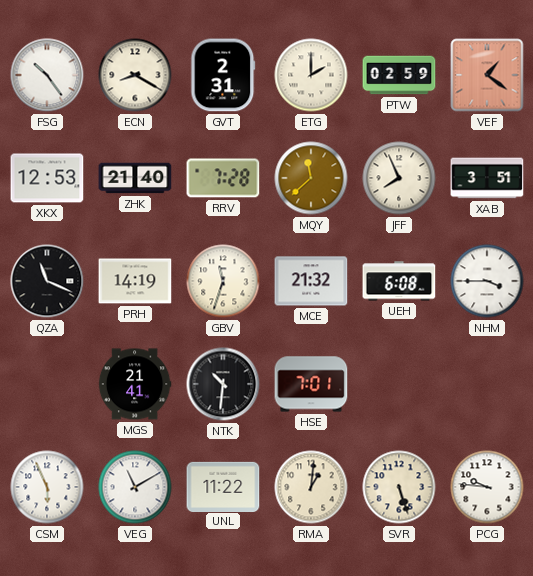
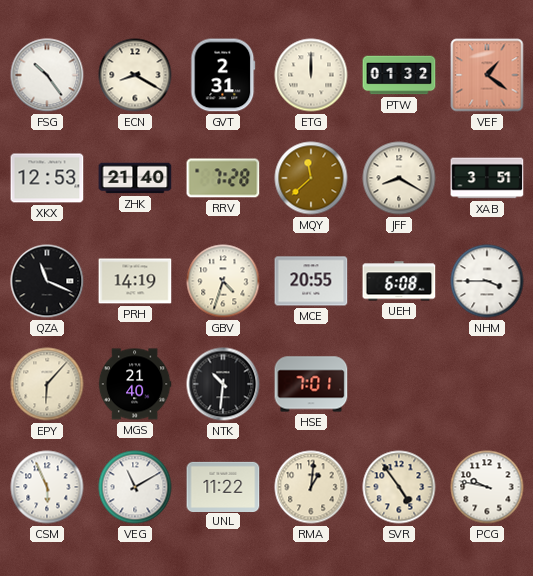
ETG: 2:00 -> 12:00 (311, 75)
PTW: 02:59 -> 01:32 (399, 75)
JFF: 7:56 -> 8:20 (399, 178)
GBV: 11:33 -> 4:33 (223, 281)
MCE: 21:32 -> 20:55 (311, 281)
EPY: none -> 6:07 (47, 384)
MGS: 21:41 -> 21:40 (135, 384)
SVR: 5:27 -> 4:54 (399, 487)
PCG: 9:46 -> 9:47 (487, 487)
